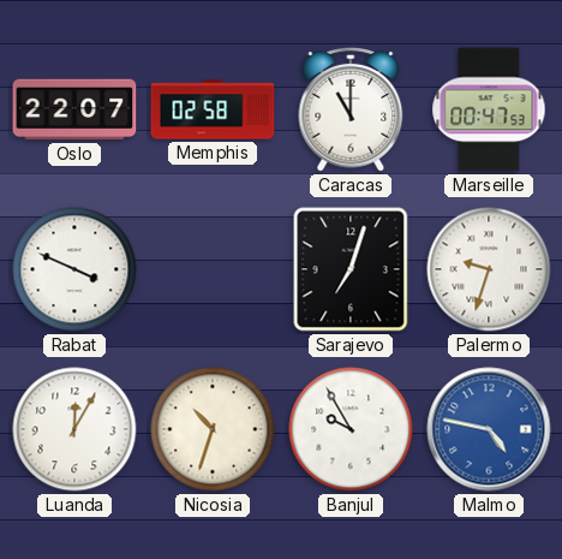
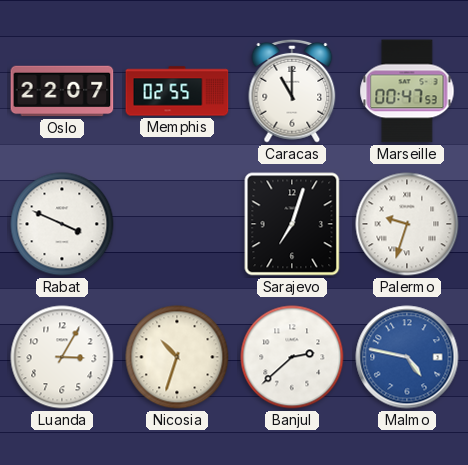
Memphis: 02:58 -> 02:55 (177, 91)
Luanda: 12:05 -> 3:05 (62, 357)
Banjul: 9:55 -> 2:38 (292, 357)
